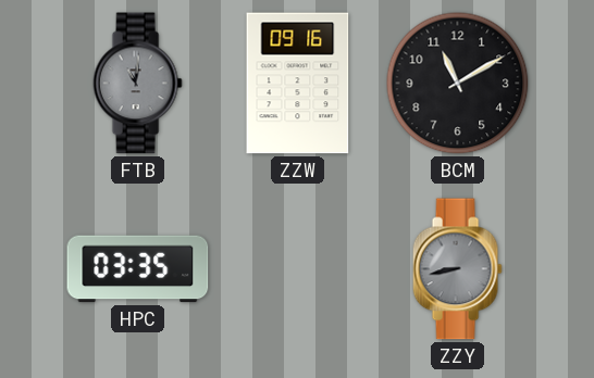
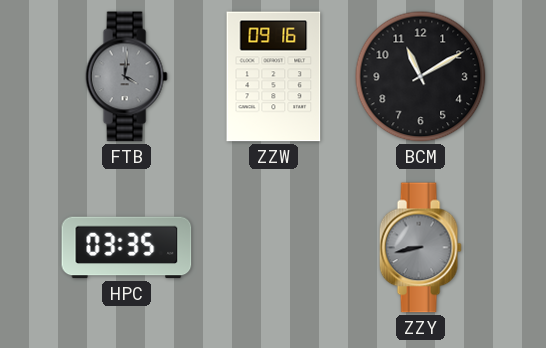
FTB: 11:01 -> 4:01 (126, 77)
